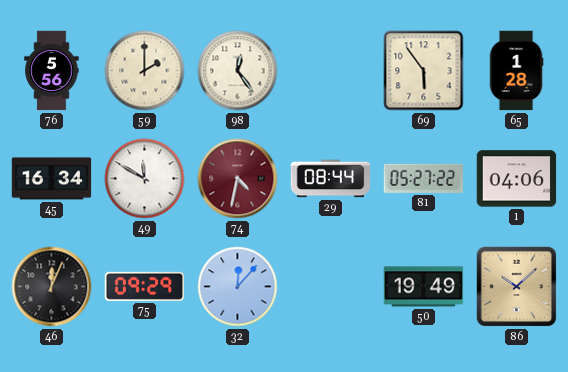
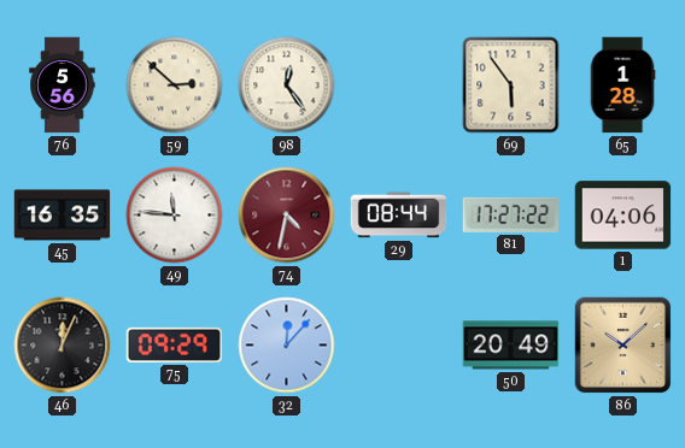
59: 2:00 -> 2:52 (175, 86)
45: 16:34 -> 16:35 (63, 216)
49: 11:50 -> 11:46 (175, 216)
81: 05:27 -> 17:27 (511, 214)
50: 19:49 -> 20:49 (511, 346)
